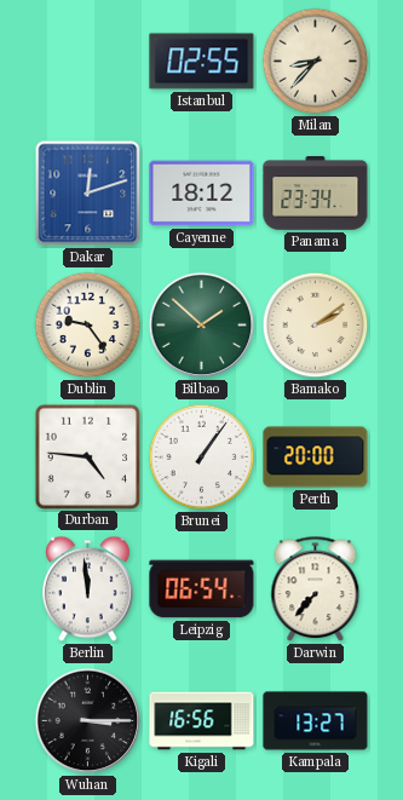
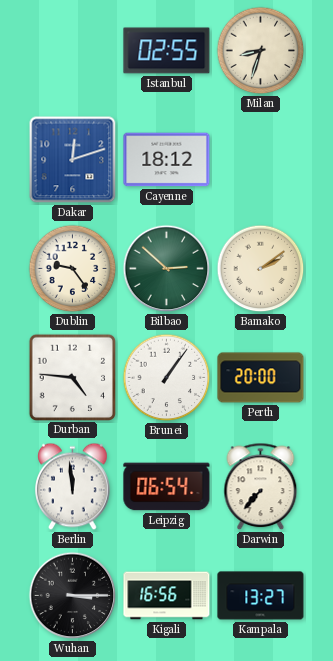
Milan: 8:37 -> 8:33 (261, 51)
Panama: 23:34 -> none (316, 194)
Bilbao: 1:52 -> 2:52 (167, 269)
